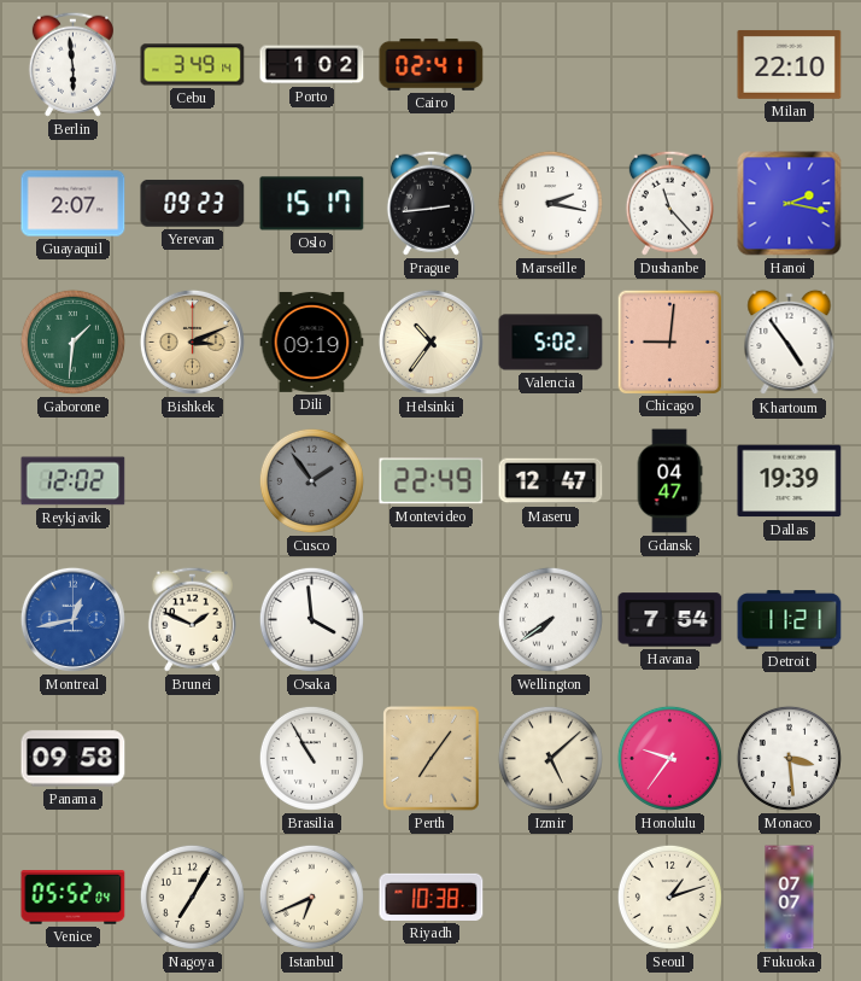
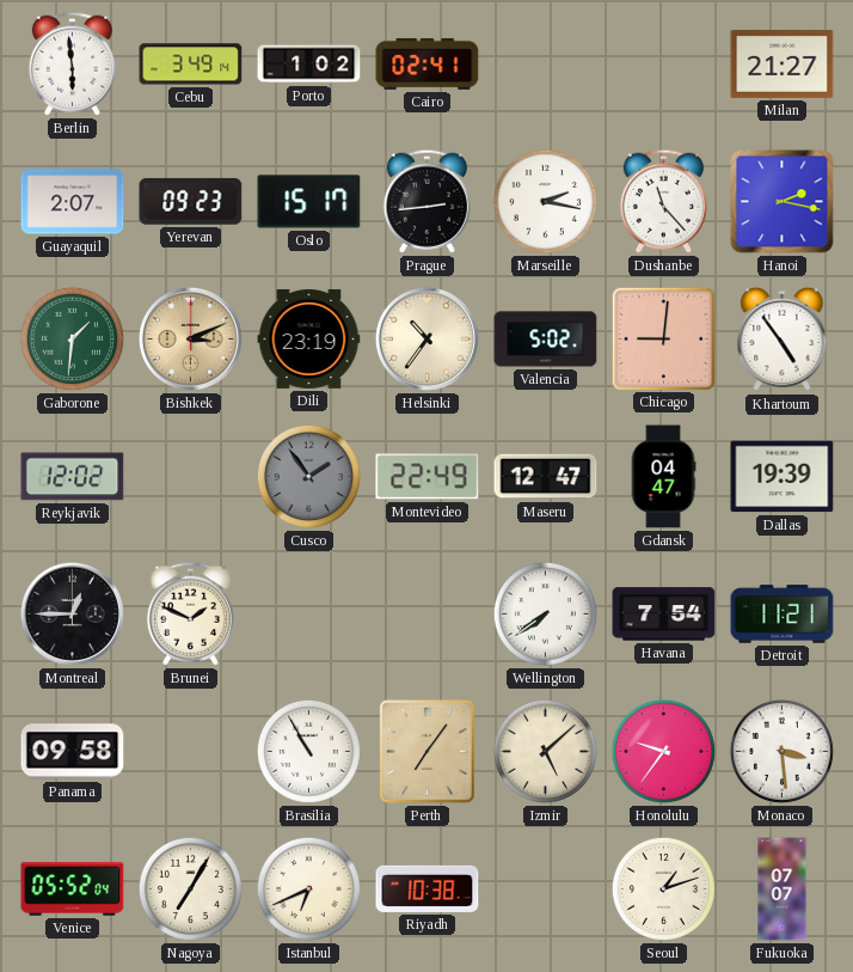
Milan: 22:10 -> 21:27 (783, 63)
Dili: 09:19 -> 23:19 (309, 338)
Montreal: 12:43 -> 12:45 (72, 613)
Montreal dial: blue -> black (72, 613)
Osaka: 3:59 -> none (311, 619)
